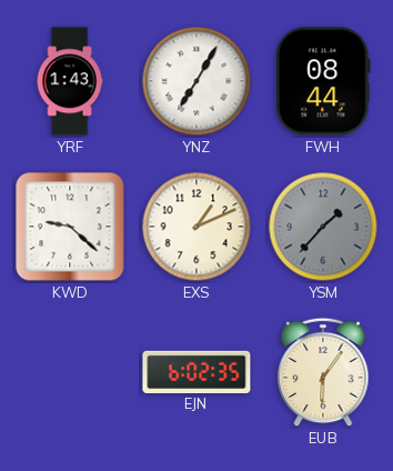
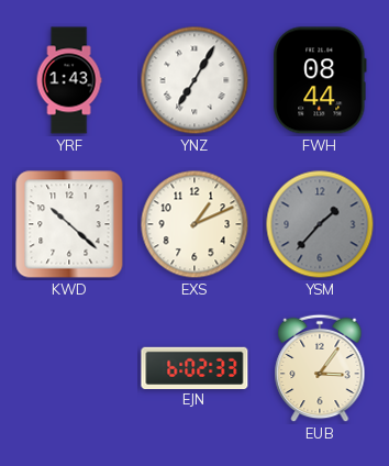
KWD: 9:22 -> 10:22 (69, 224)
EJN: 6:02:35 -> 6:02:33 (194, 367)
EUB: 6:06 -> 3:06 (320, 368)
